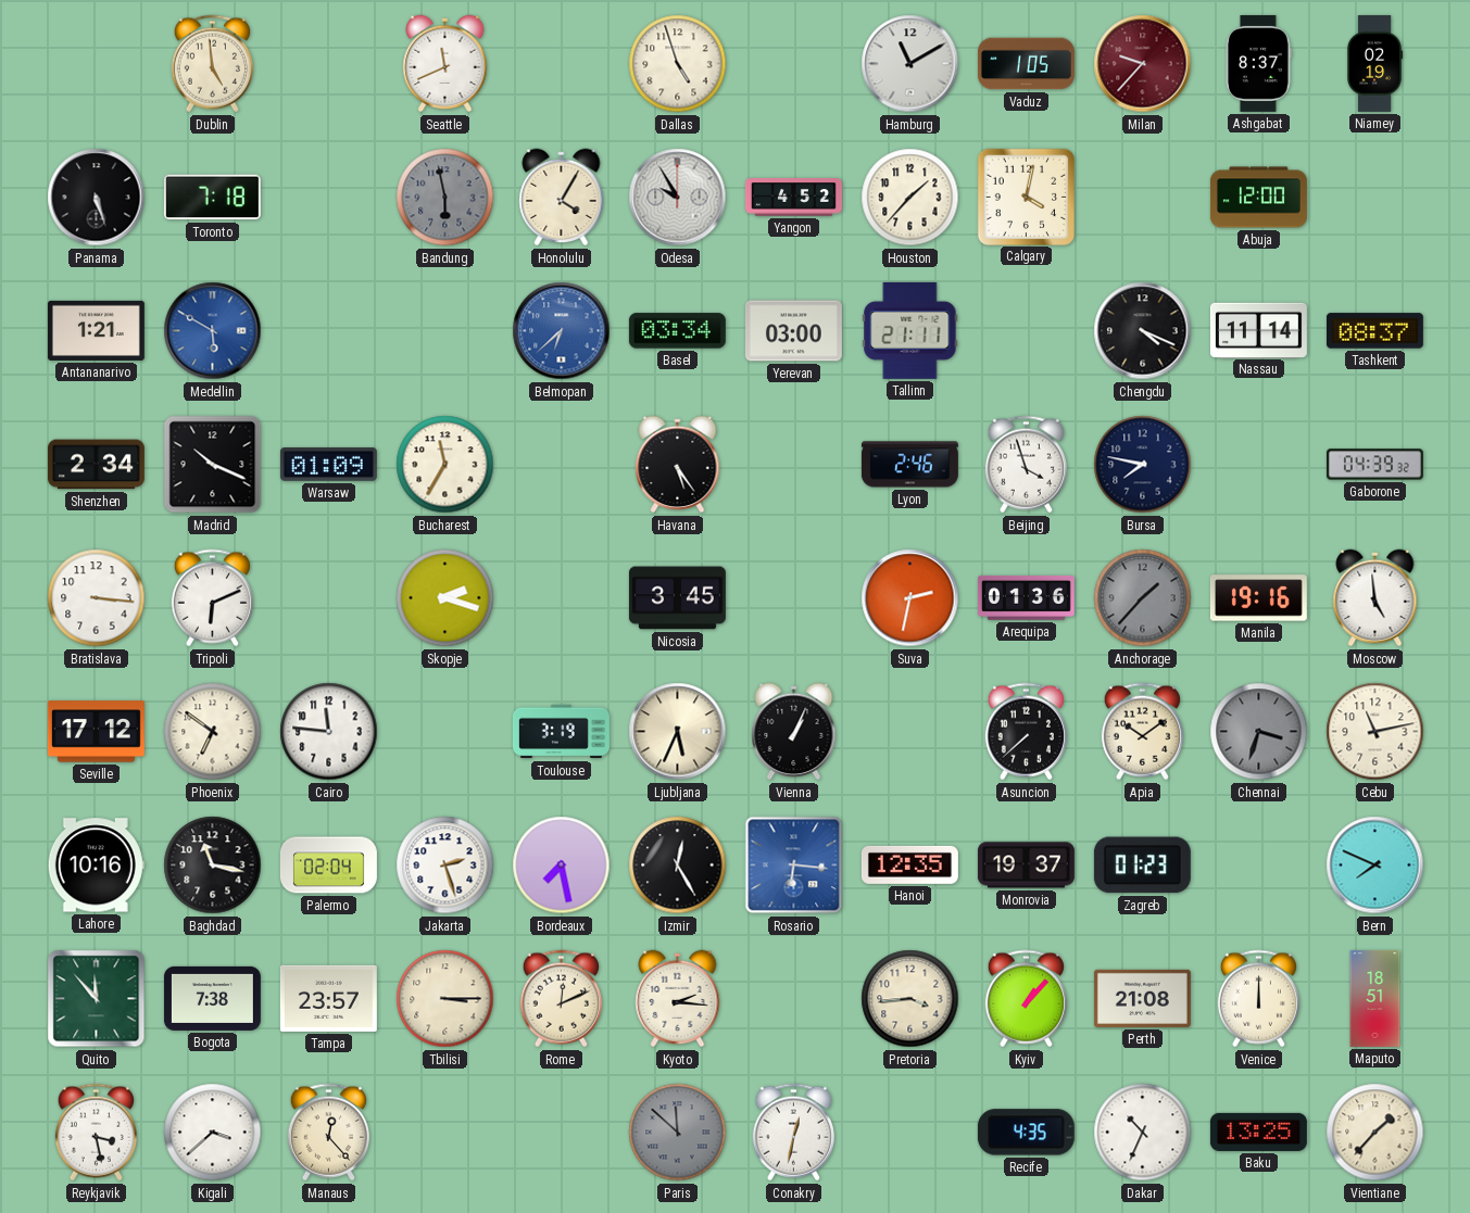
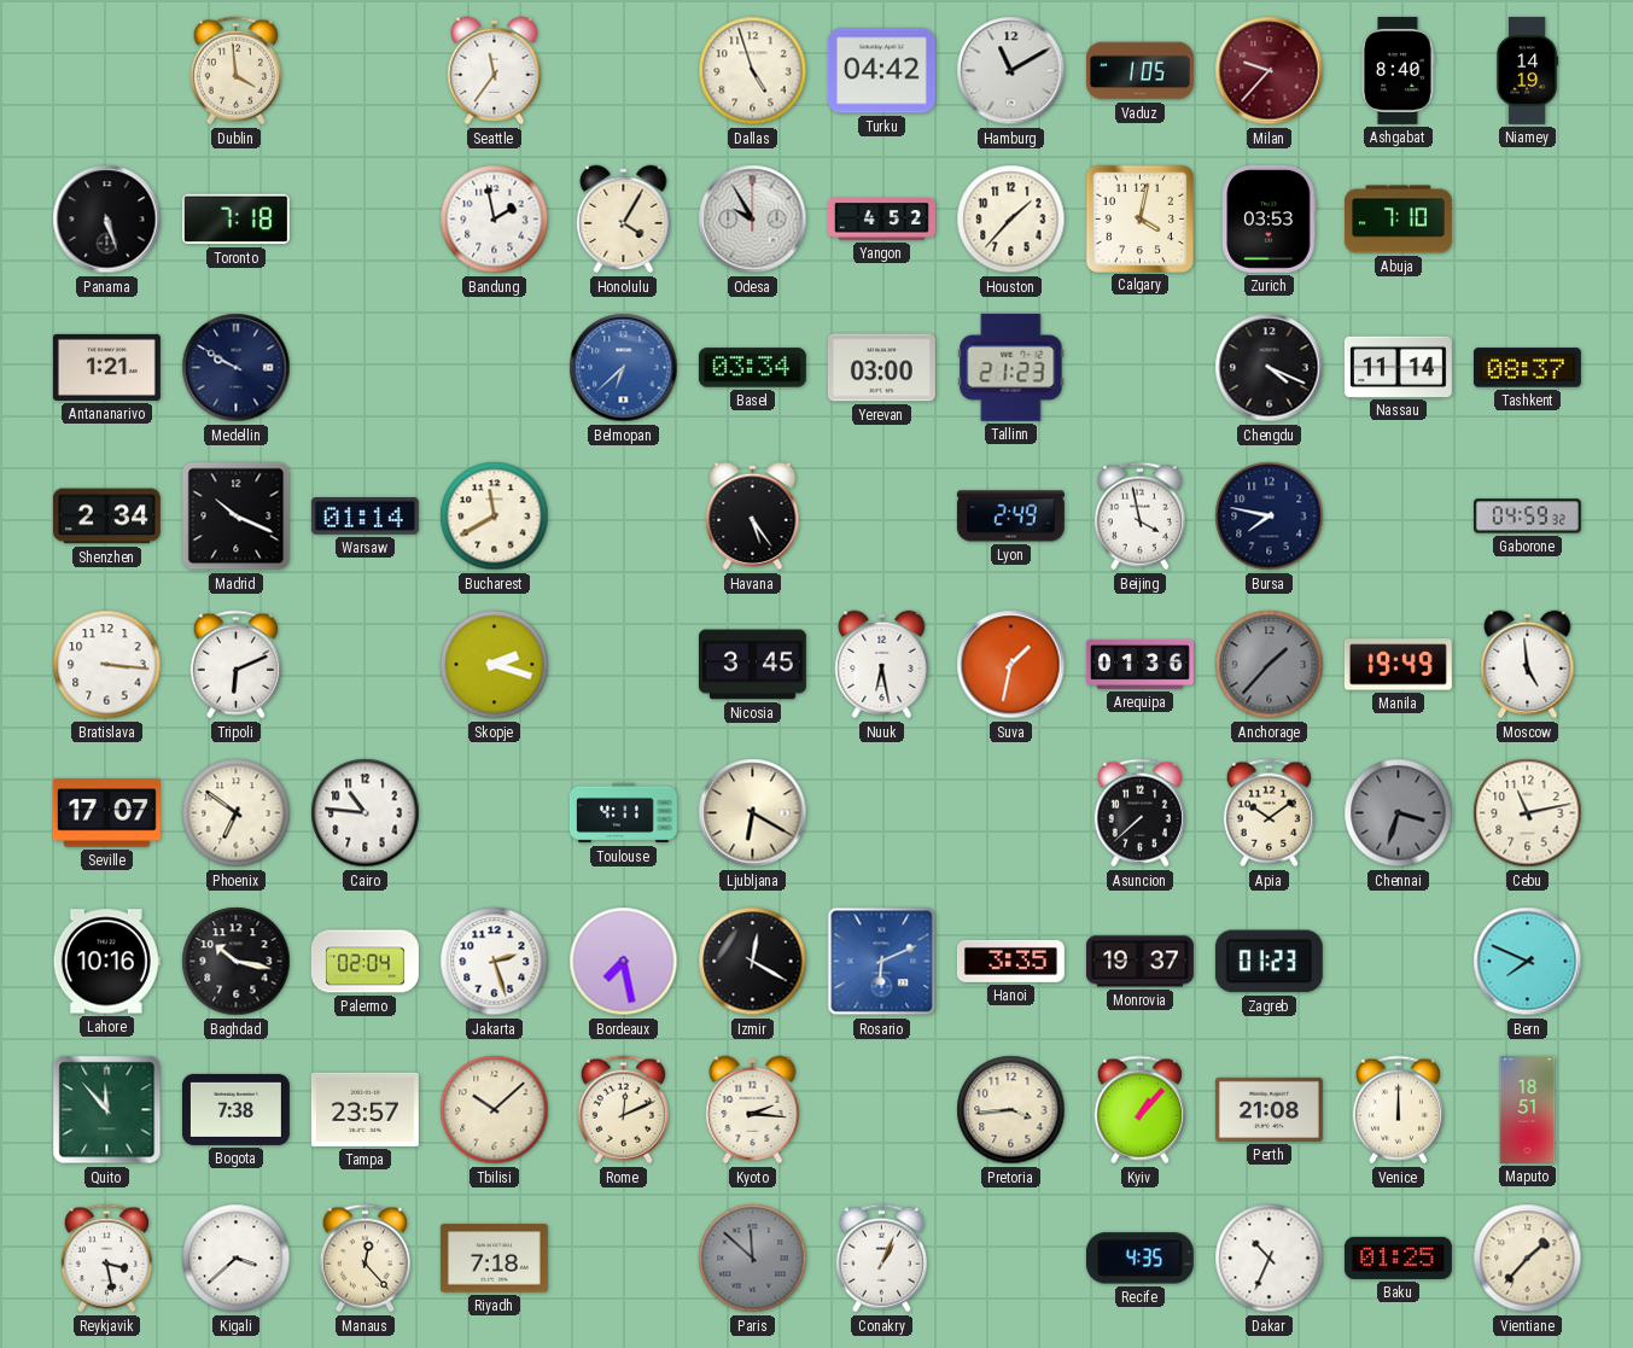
Dublin: 4:59 -> 3:59 (235, 71)
Seattle: 11:41 -> 11:36 (495, 71)
Turku: none -> 04:42 (881, 71)
Ashgabat: 8:37 -> 8:40 (1399, 70)
Niamey: 02:19 -> 14:19 (1527, 70)
Bandung: 5:58 -> 1:58 (495, 220)
Bandung dial: grey -> white (495, 220)
Zurich: none -> 03:53 (1270, 218)
Abuja: 12:00 -> 7:10 (1398, 220)
Medellin: 5:50 -> 9:50 (237, 368)
Medellin dial: blue -> navy (237, 368)
Tallinn: 21:11 -> 21:23 (1011, 367)
Warsaw: 01:09 -> 01:14 (364, 517)
Bucharest: 11:35 -> 11:40 (495, 517)
Lyon: 2:46 -> 2:49 (1010, 517)
Beijing: 3:57 -> 3:58 (1139, 517)
Gaborone: 04:39 -> 04:59 (1527, 517)
Nuuk: none -> 6:28 (882, 665)
Suva: 2:32 -> 1:32 (1011, 665)
Manila: 19:16 -> 19:49 (1398, 665)
Seville: 17:12 -> 17:07 (106, 813)
Cairo: 11:46 -> 10:46 (366, 813)
Toulouse: 3:19 -> 4:11 (623, 813)
Ljubljana: 5:34 -> 6:20 (753, 813)
Vienna: 1:04 -> none (794, 732)
Baghdad: 11:17 -> 10:17 (237, 962)
Izmir: 12:25 -> 12:20 (753, 962)
Rosario: 6:16 -> 6:11 (882, 962)
Hanoi: 12:35 -> 3:35 (1010, 961)
Tbilisi: 3:15 -> 10:08 (495, 1110)
Riyadh: none -> 7:18 (494, 1259)
Conakry: 12:32 -> 1:04 (881, 1259)
Baku: 13:25 -> 01:25 (1398, 1257)
